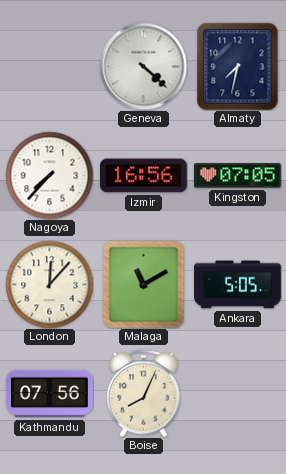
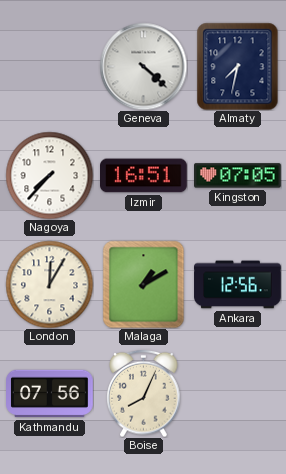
Izmir: 16:56 -> 16:51 (144, 176)
London: 12:07 -> 12:05 (49, 284)
Malaga: 11:10 -> 1:10 (144, 284)
Ankara: 5:05 -> 12:56 (238, 285)
